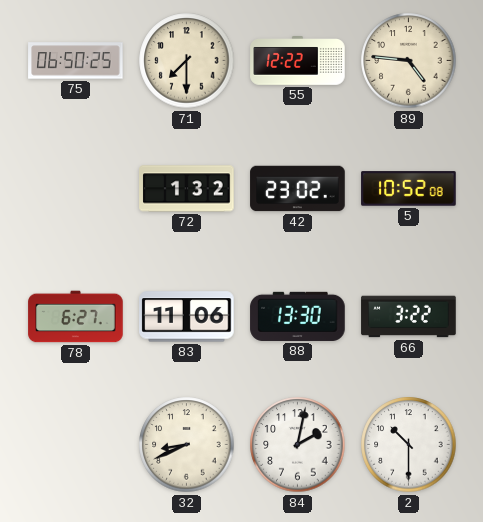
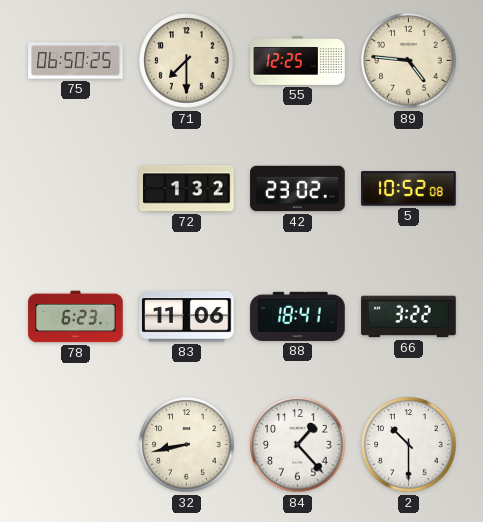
55: 12:22 -> 12:25 (298, 61)
78: 6:27 -> 6:23 (76, 317)
88: 13:30 -> 18:41 (298, 316)
32: 8:41 -> 8:43 (187, 445)
84: 2:02 -> 1:23 (298, 445)
